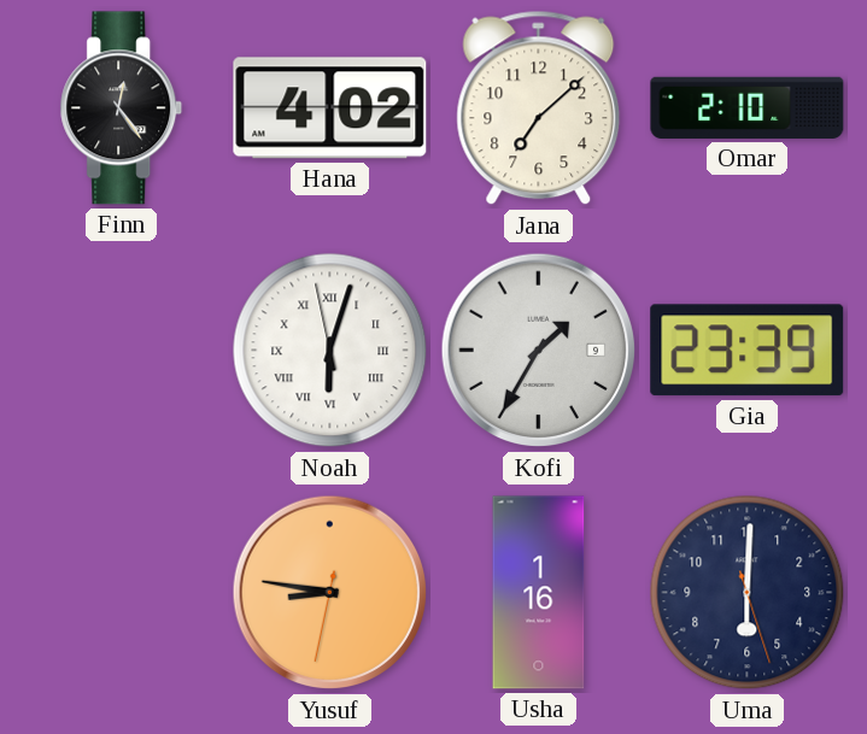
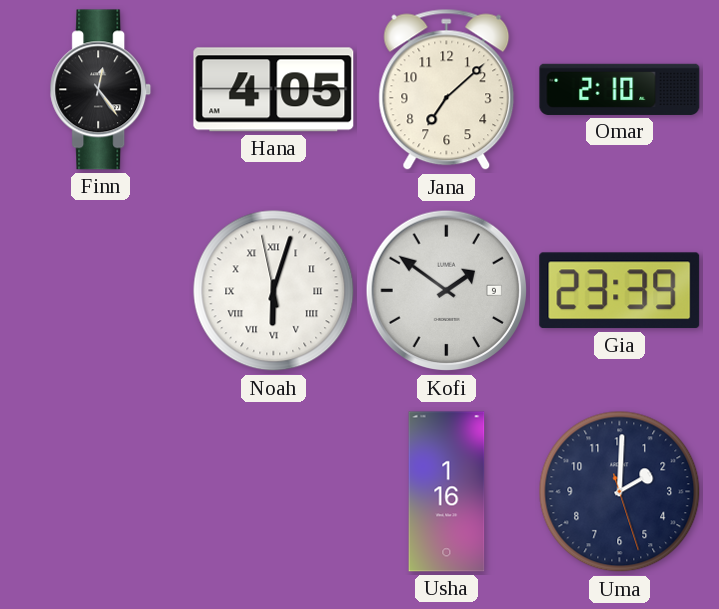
Hana: 4:02 -> 4:05 (274, 90)
Kofi: 1:35 -> 1:51 (447, 291)
Yusuf: 8:46 -> none (330, 593)
Uma: 6:00 -> 2:00 (620, 492)
